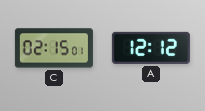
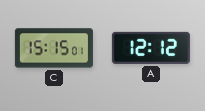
C: 02:15 -> 15:15 (54, 48)
